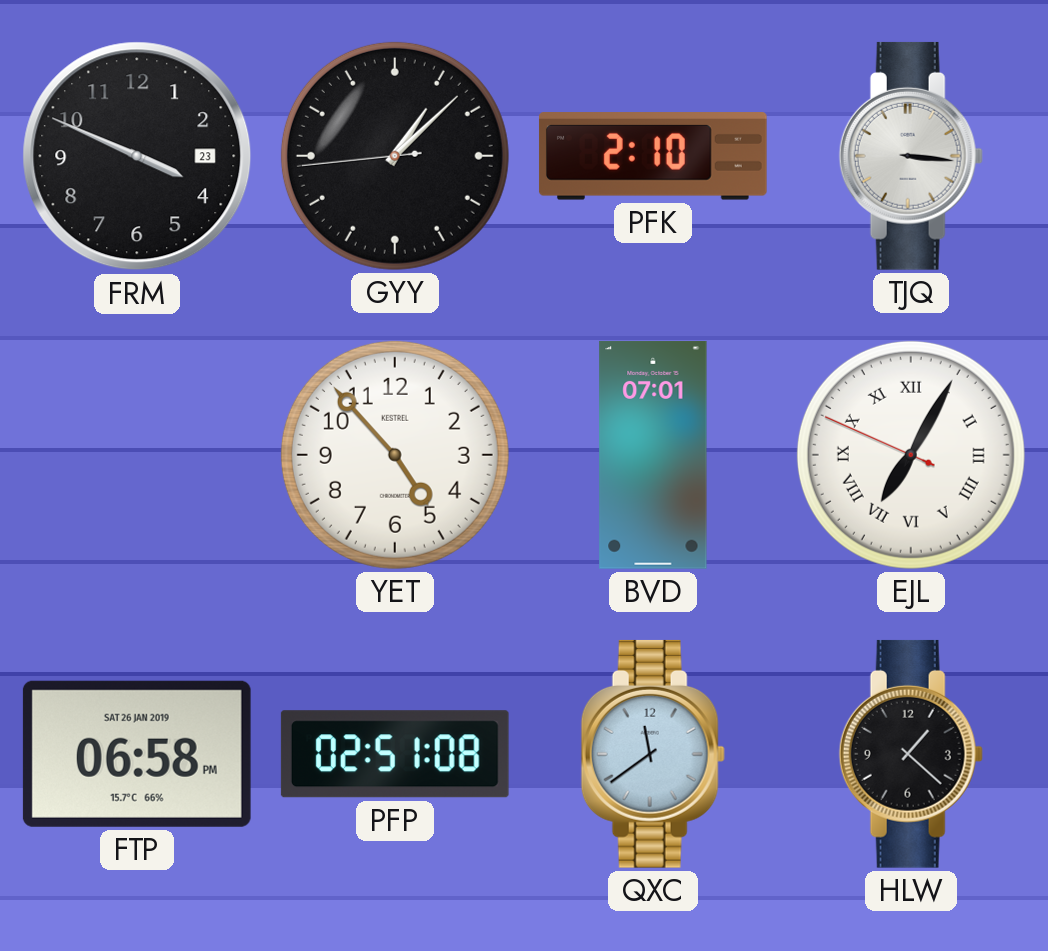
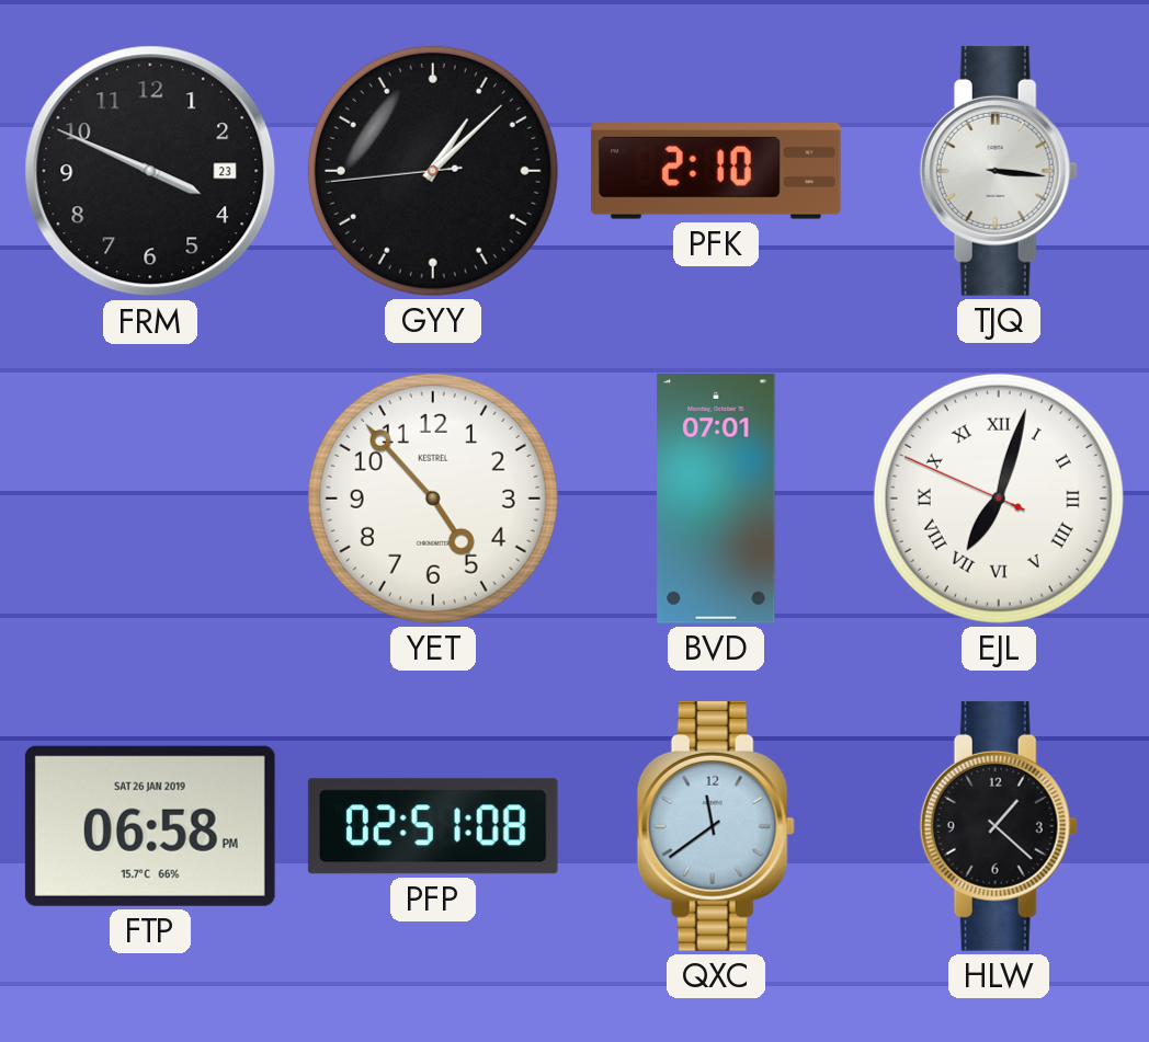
EJL: 7:04 -> 7:02 (999, 499)
